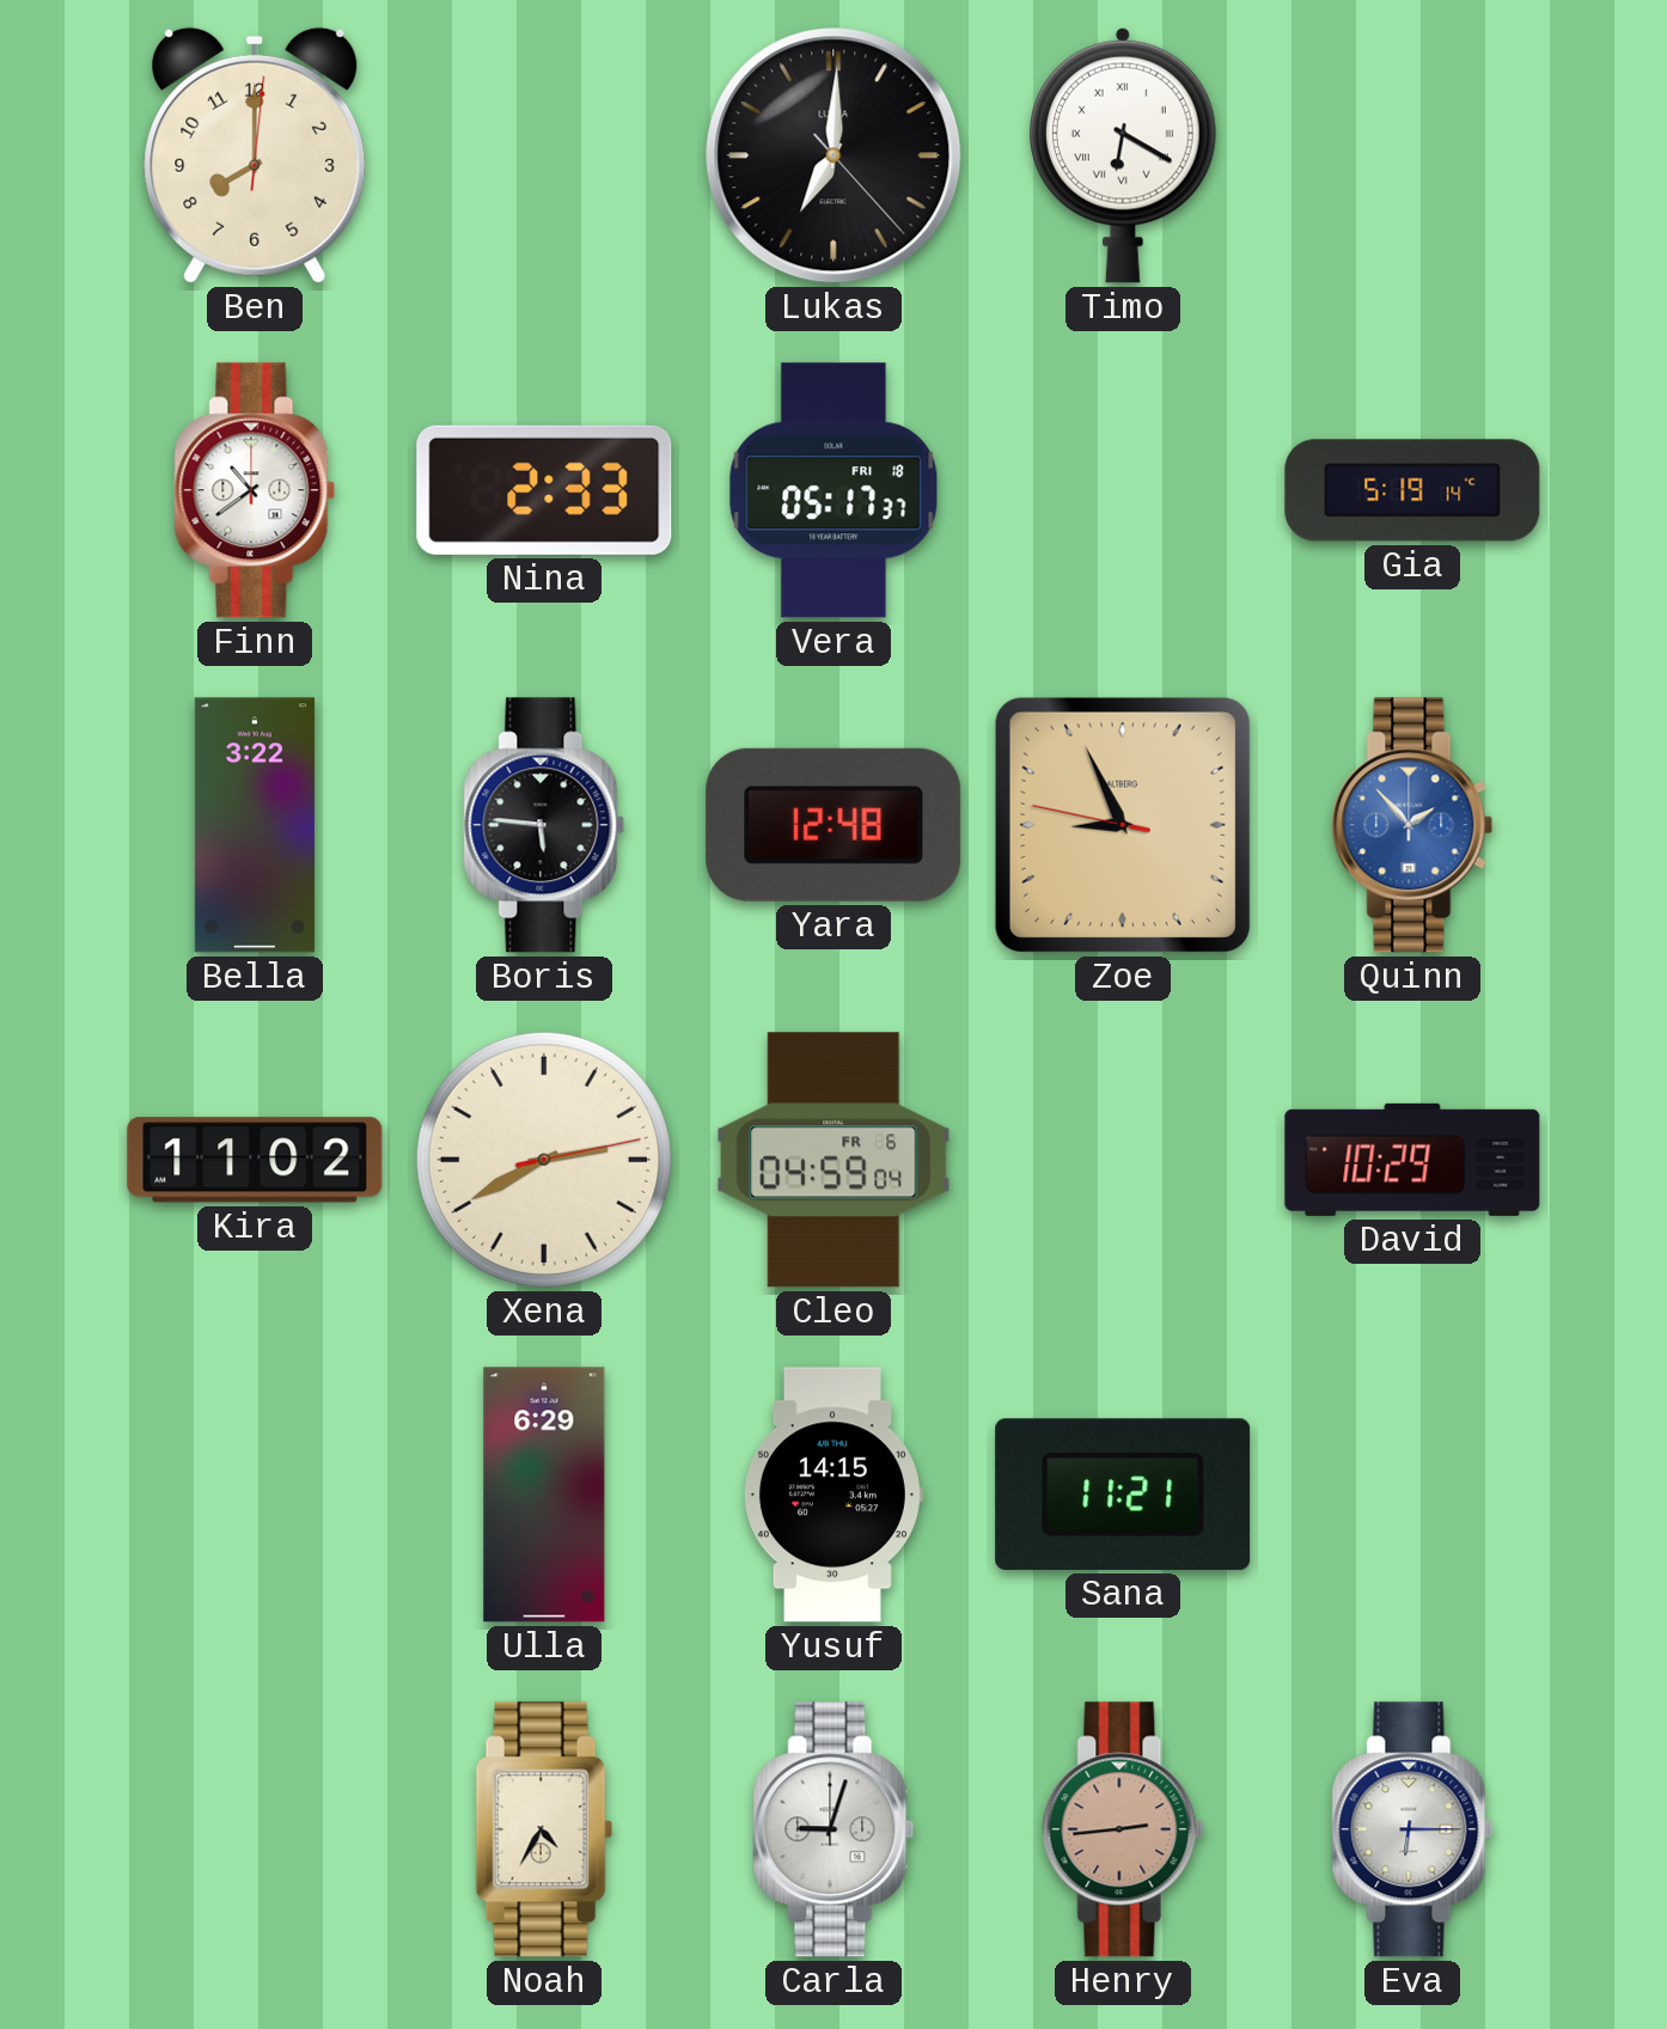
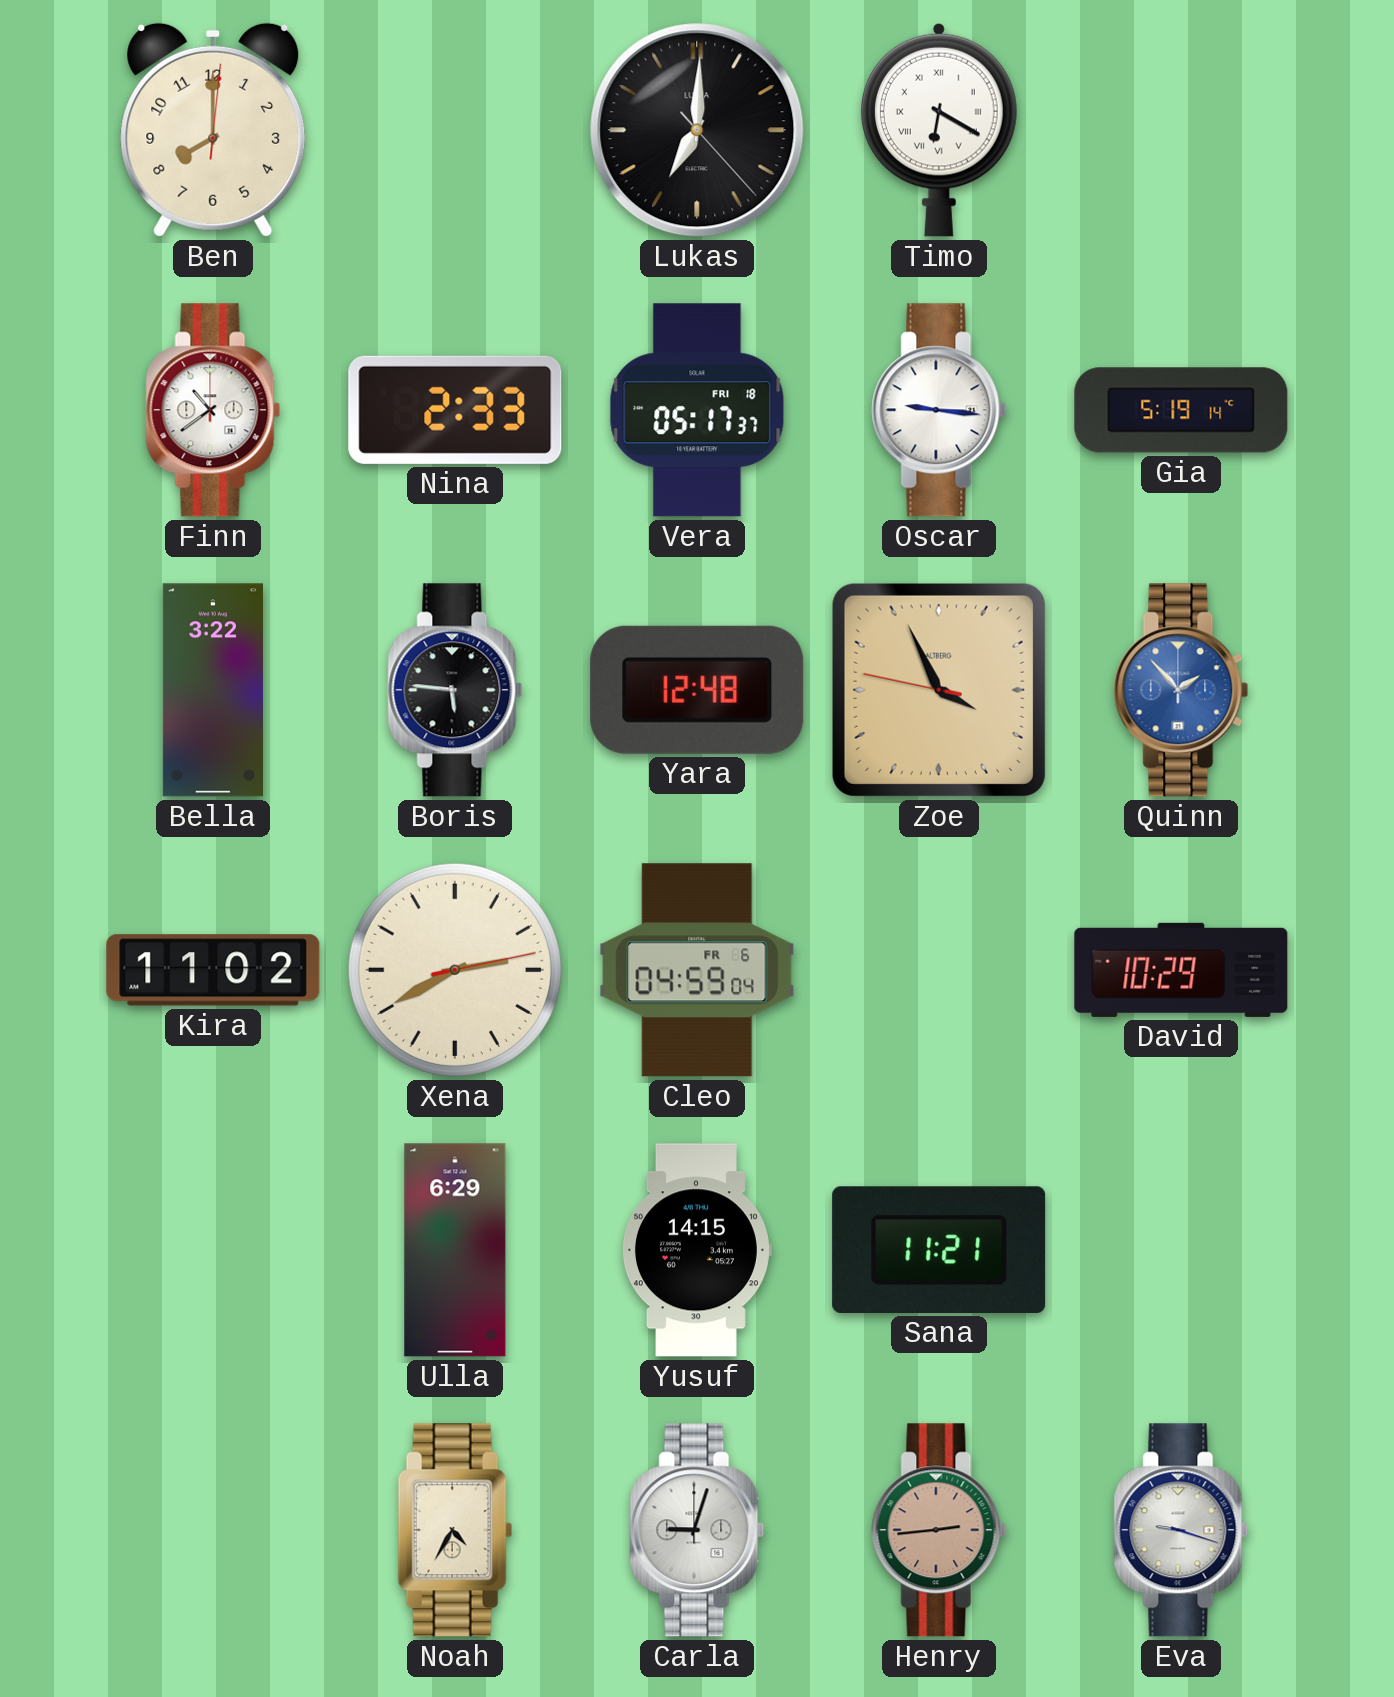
Oscar: none -> 9:16 (939, 410)
Zoe: 8:55 -> 3:55 (939, 690)
Eva: 6:15 -> 9:18 (1181, 1530)
